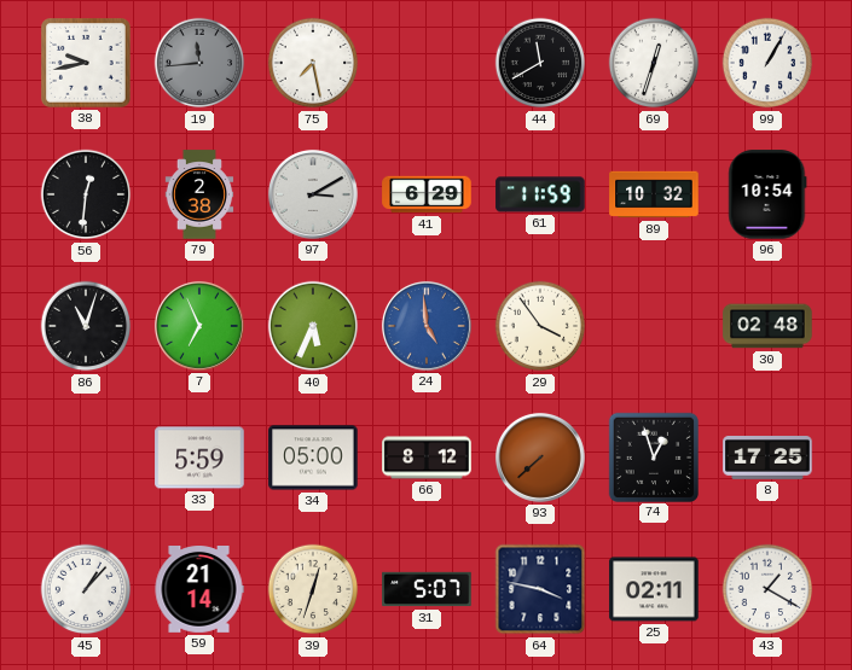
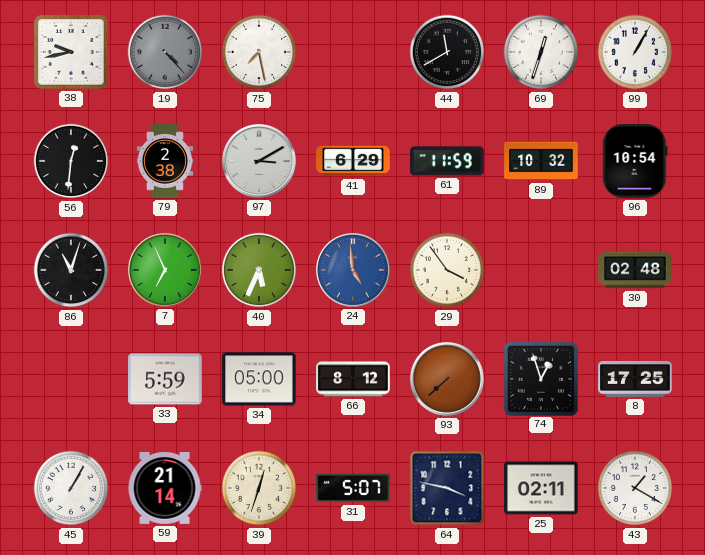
19: 11:44 -> 4:23 (165, 52)
45: 1:07 -> 1:05 (71, 488)
